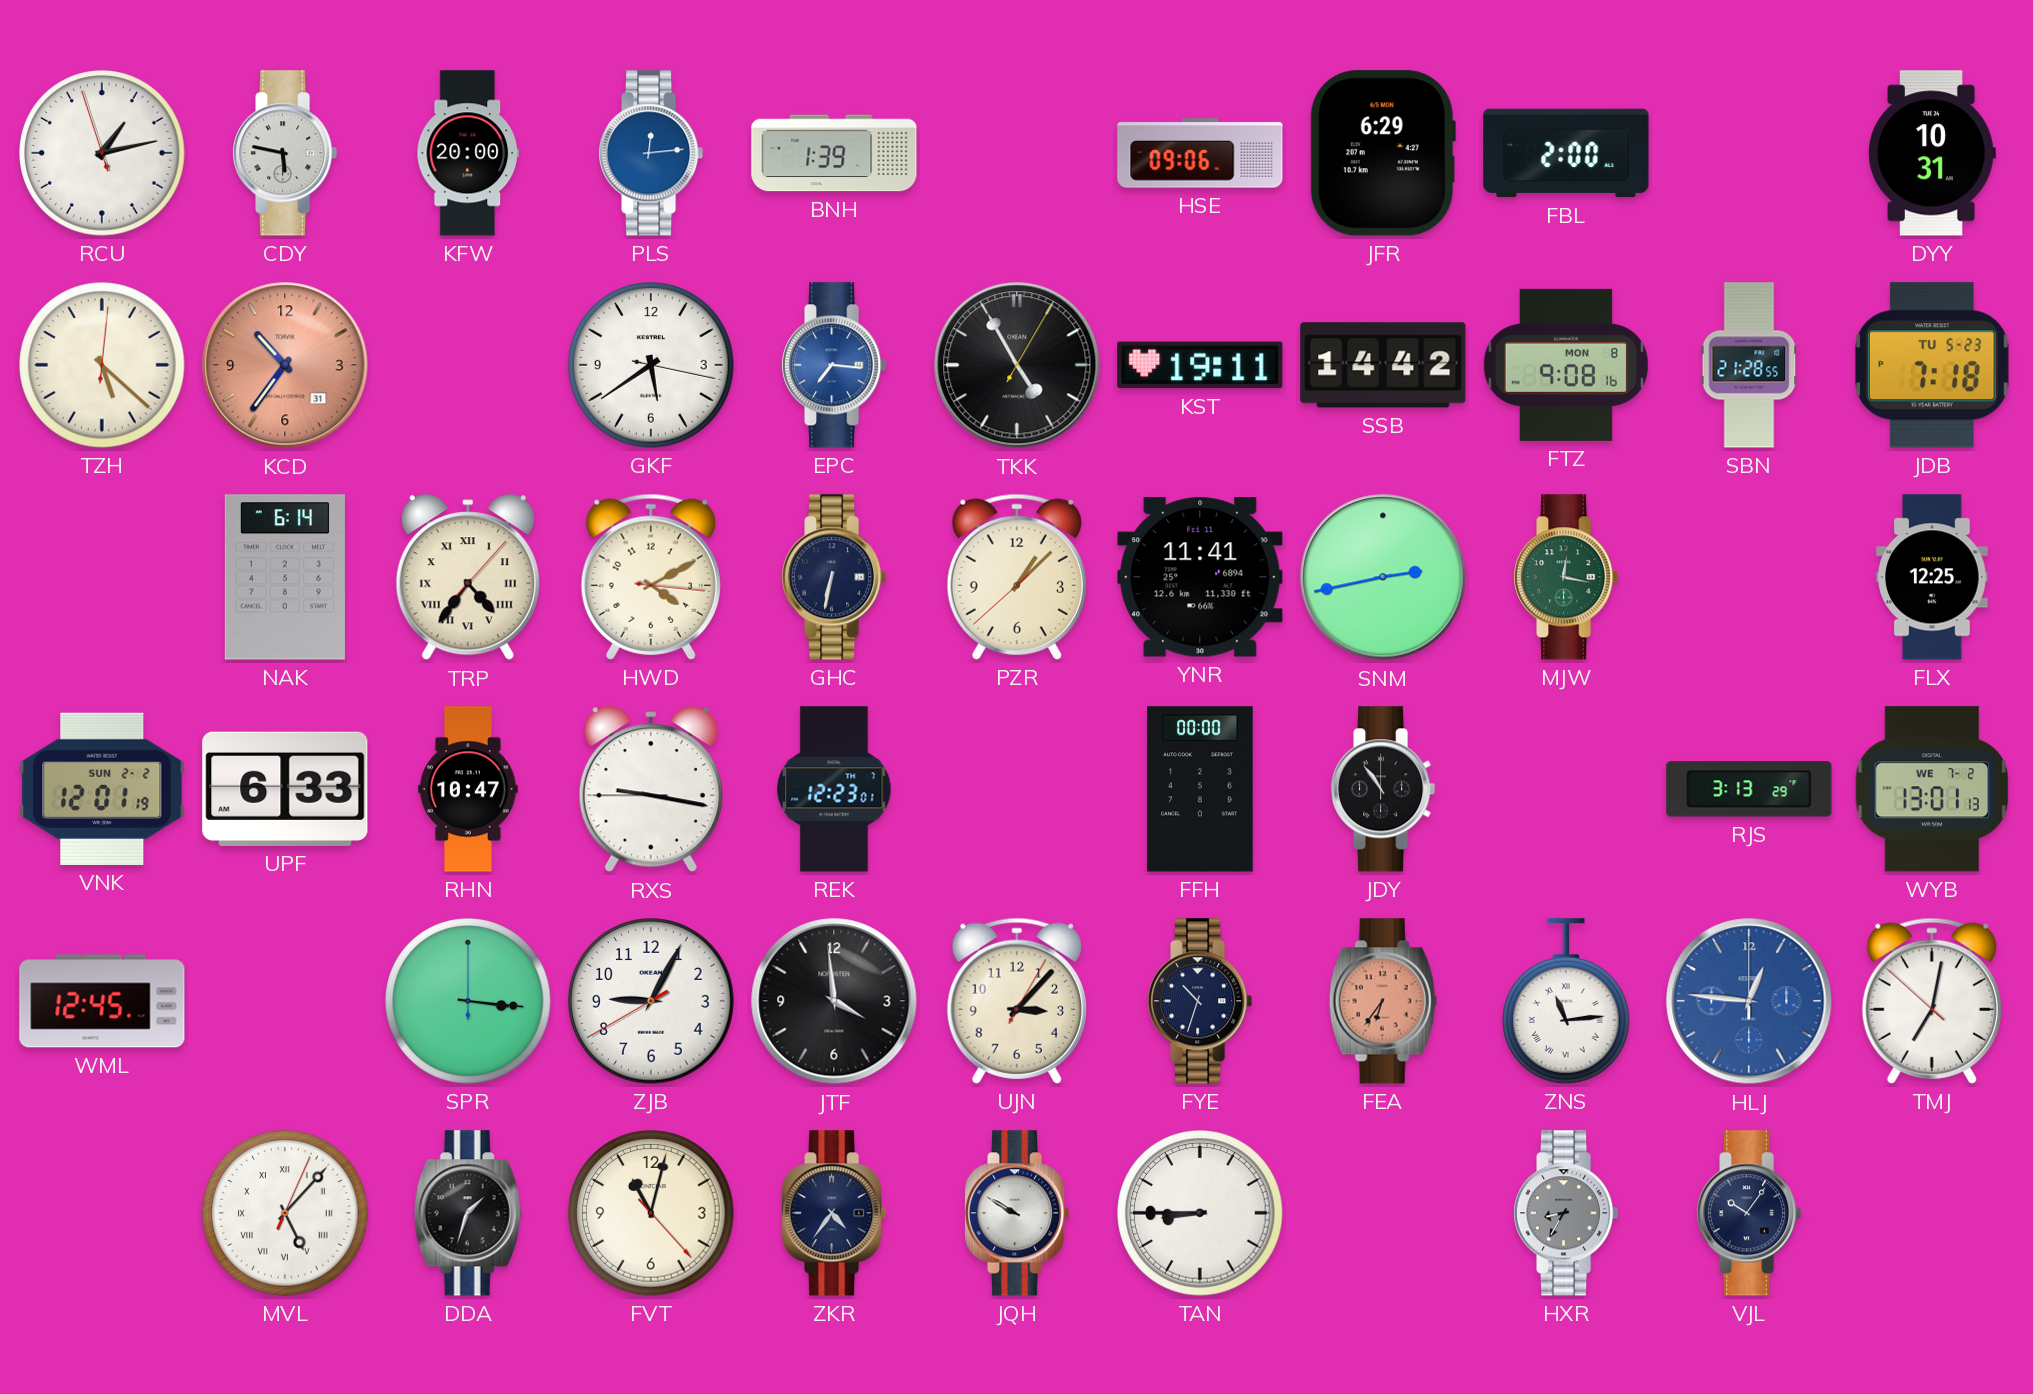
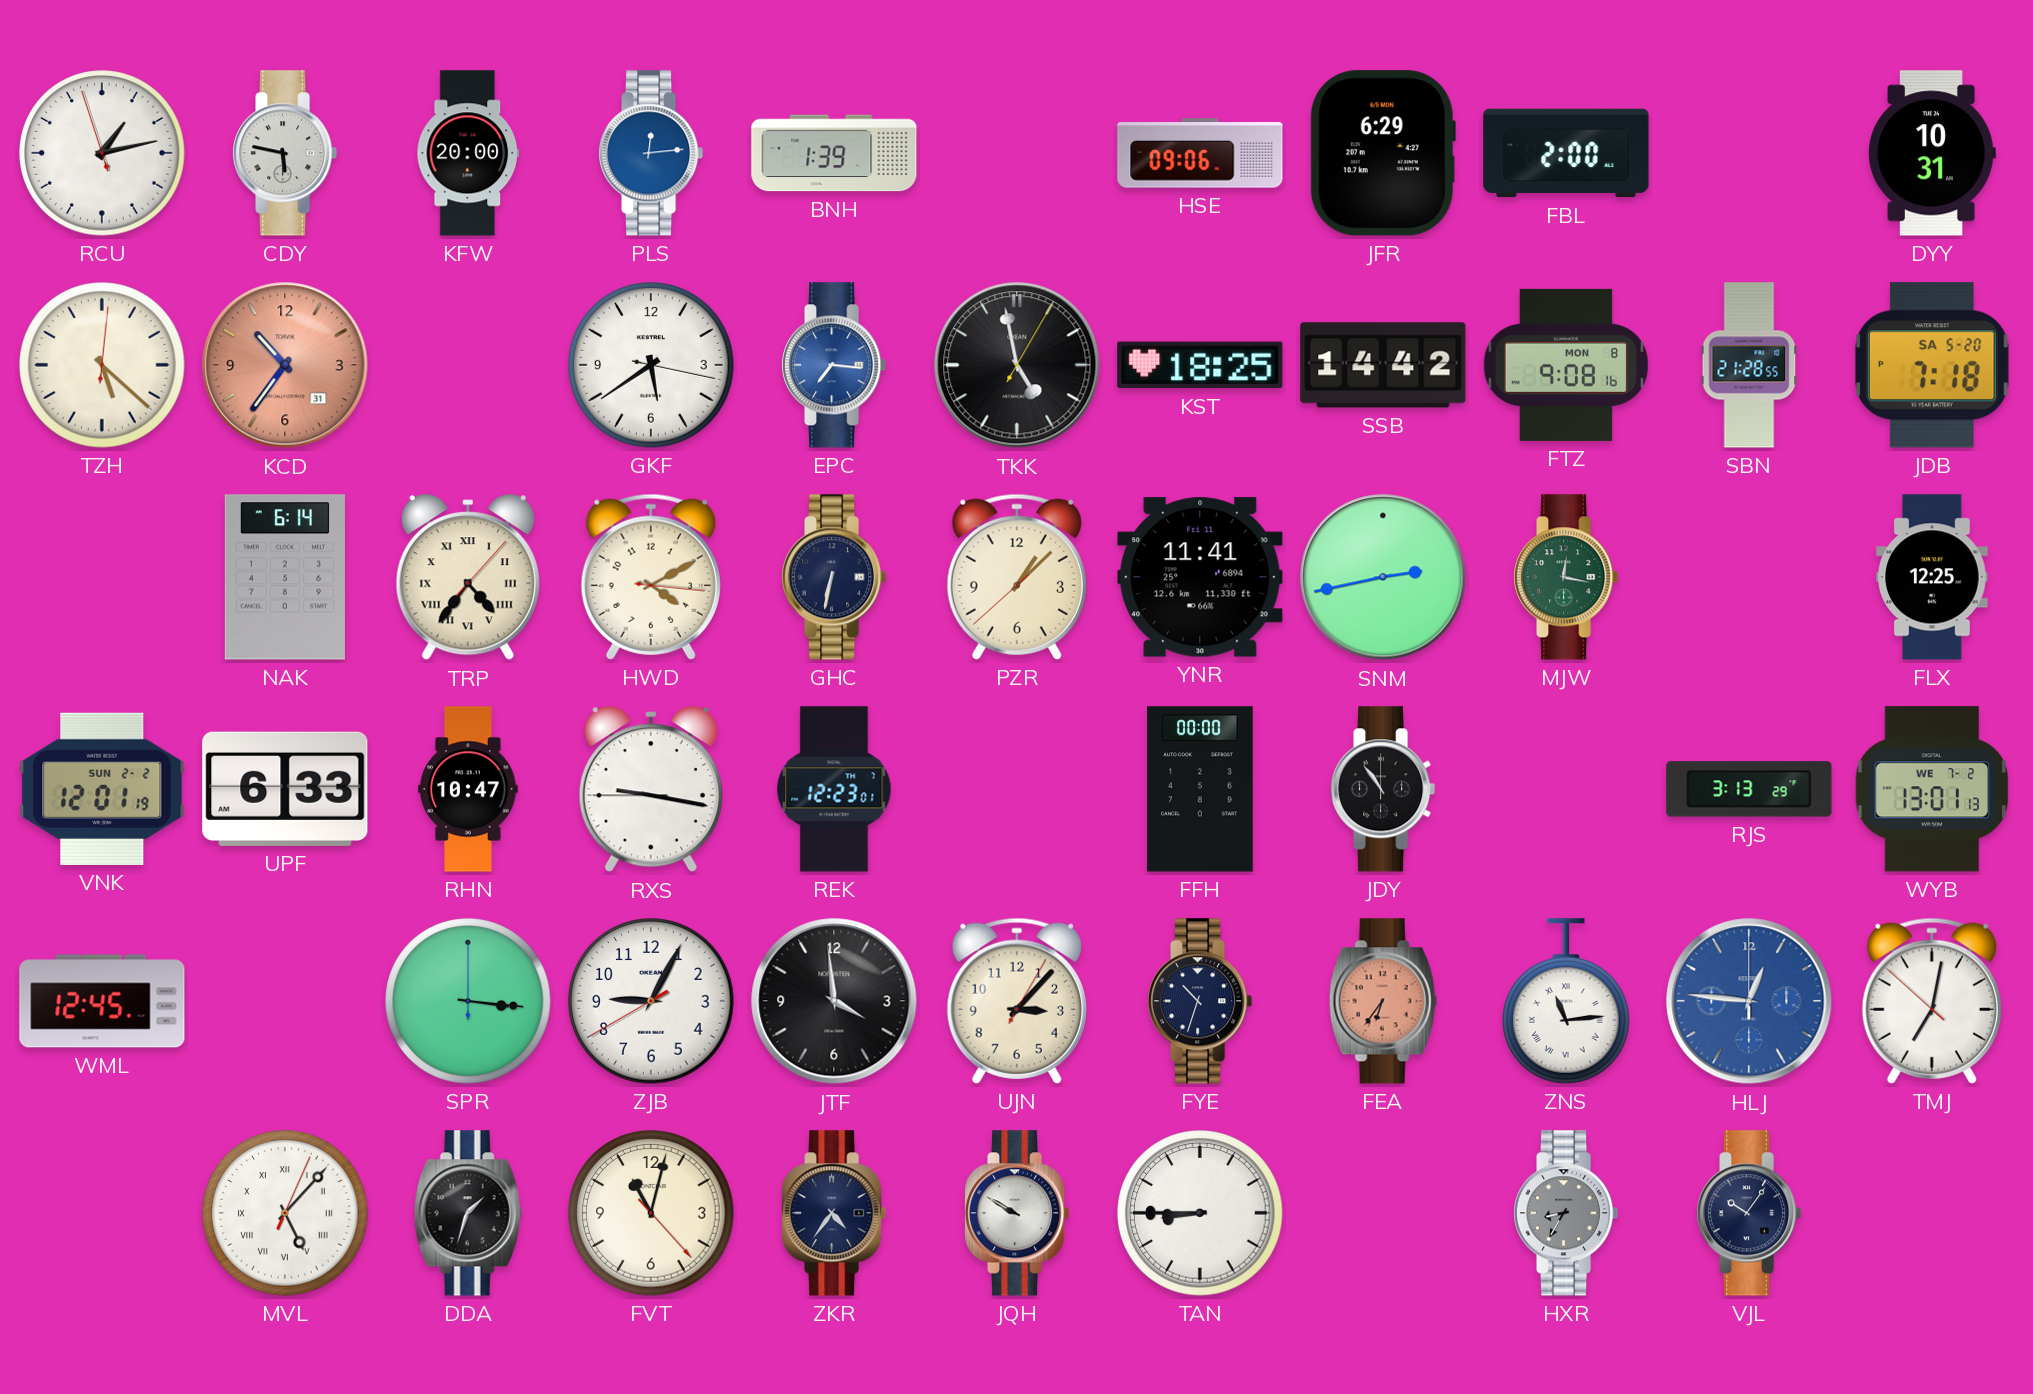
TKK: 4:55 -> 4:58 (1017, 365)
KST: 19:11 -> 18:25 (1200, 365)
JDB date: TU 5-23 -> SA 5-20 (1932, 365)
